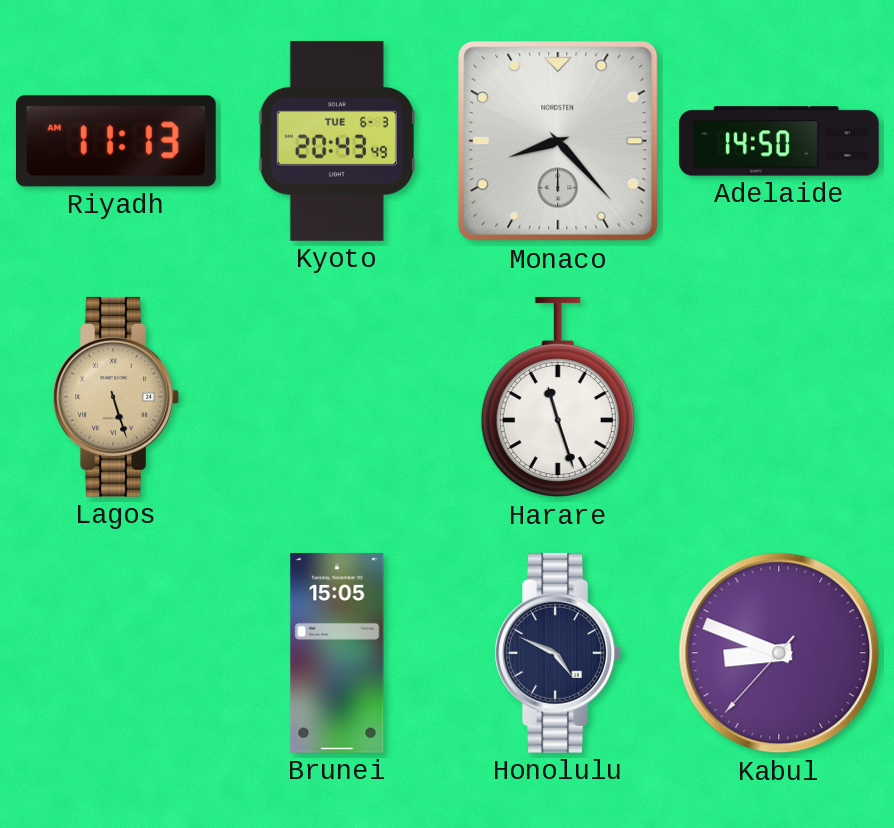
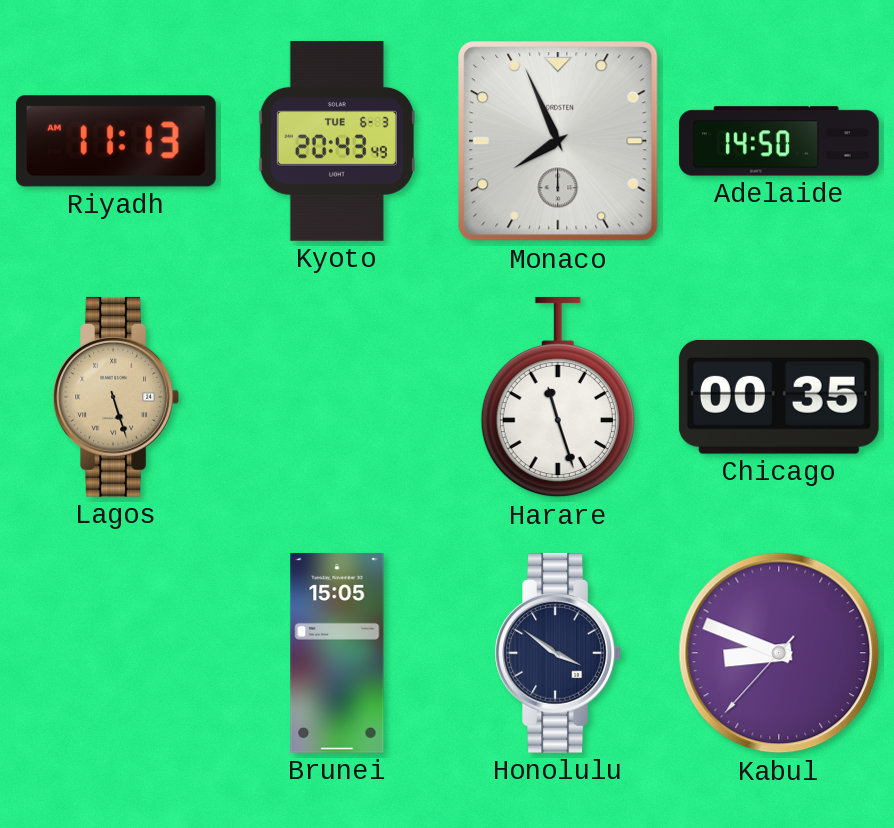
Monaco: 8:23 -> 7:56 (558, 141)
Chicago: none -> 00:35 (779, 397)
Honolulu: 4:49 -> 3:51 (558, 653)
